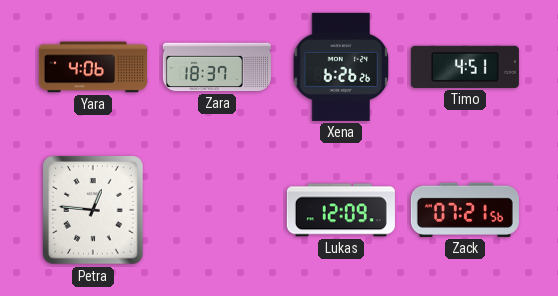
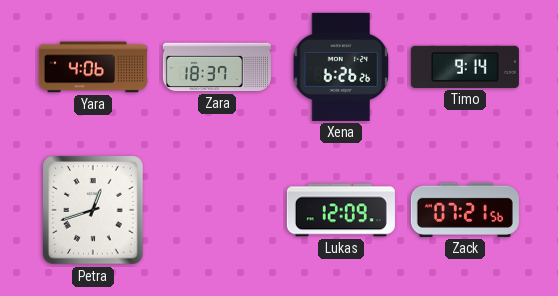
Timo: 4:51 -> 9:14 (465, 67)
Petra: 12:46 -> 12:42 (94, 210)
